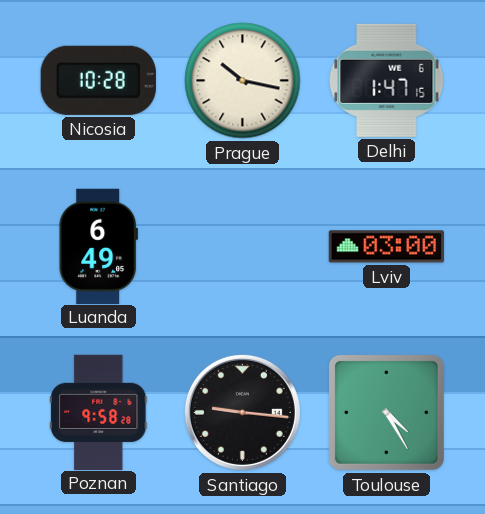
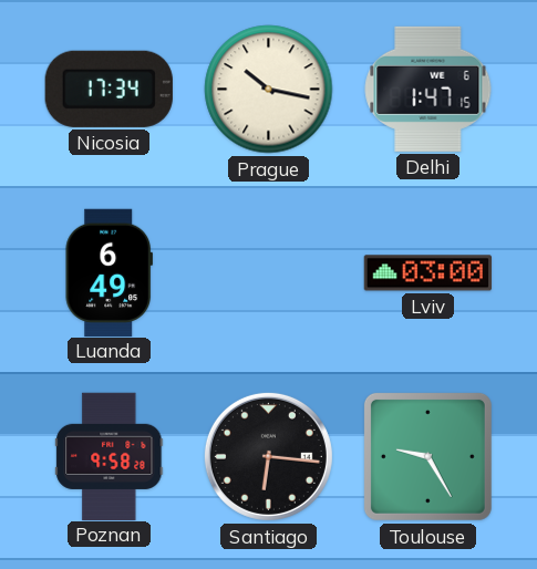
Nicosia: 10:28 -> 17:34 (109, 89)
Santiago: 9:16 -> 6:16 (268, 456)
Toulouse: 4:25 -> 9:25 (427, 456)
